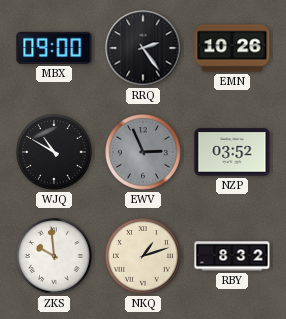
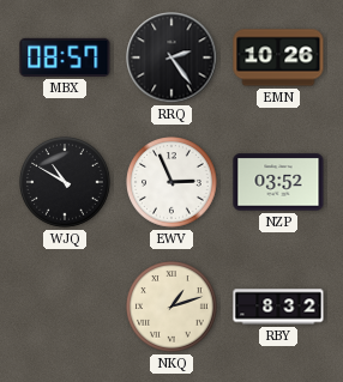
MBX: 09:00 -> 08:57 (65, 57)
EWV dial: grey -> white (171, 182)
ZKS: 9:59 -> none (54, 256)
